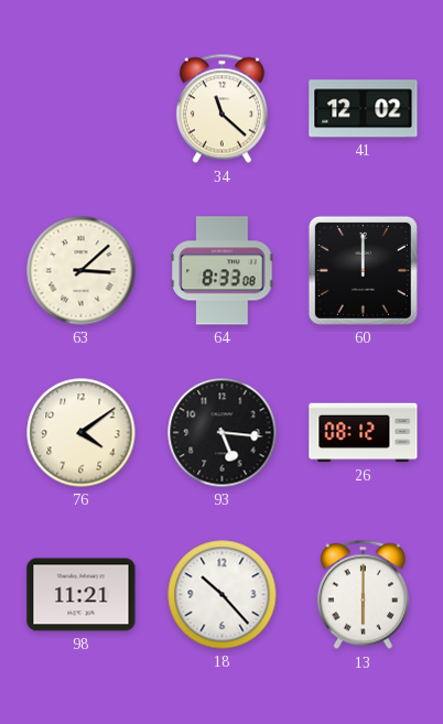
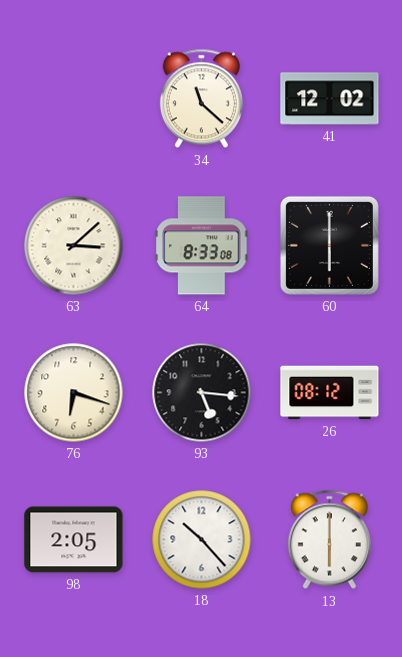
60: 12:00 -> 6:00 (329, 245)
76: 4:09 -> 6:18 (74, 393)
98: 11:21 -> 2:05 (74, 540)
